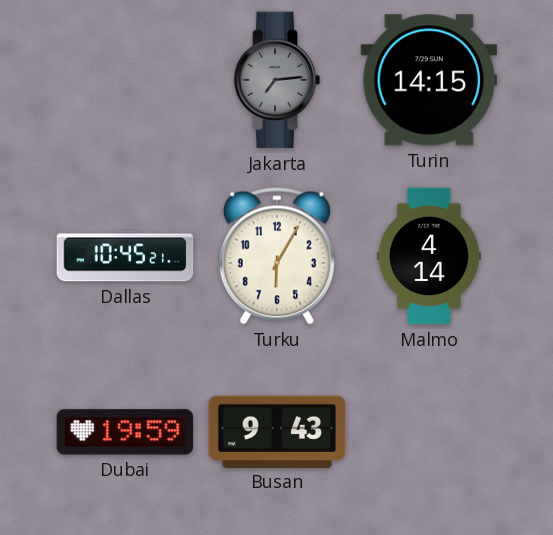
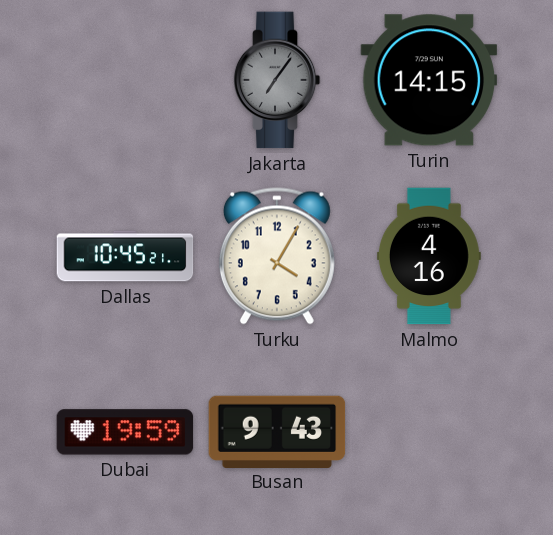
Jakarta: 7:14 -> 7:06 (277, 80)
Turku: 6:05 -> 4:05 (277, 256)
Malmo: 4:14 -> 4:16 (429, 256)
